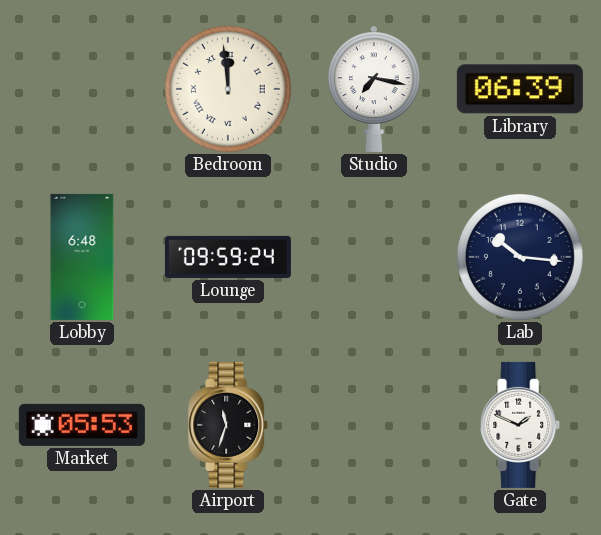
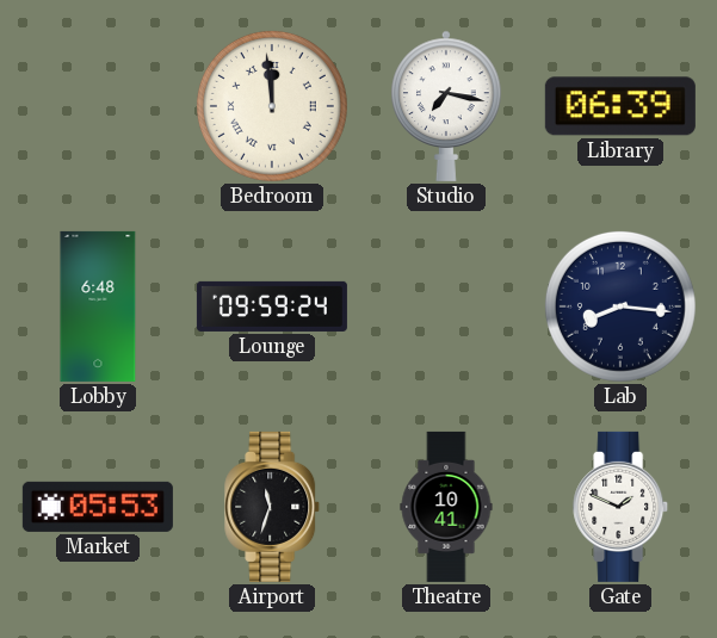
Lab: 10:16 -> 8:16 (620, 306)
Theatre: none -> 10:41 (446, 507)
